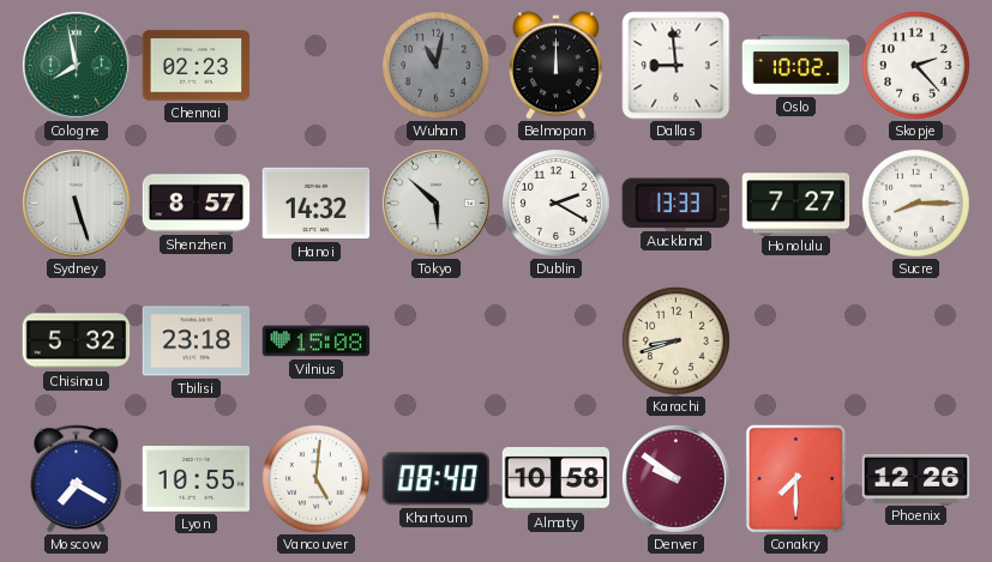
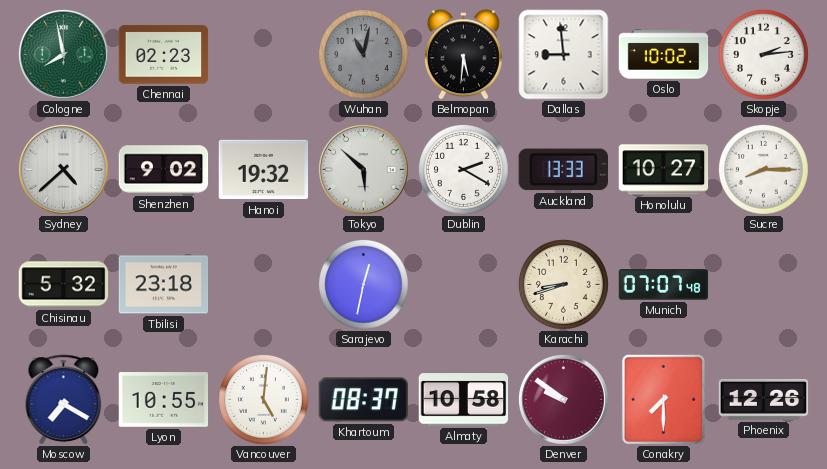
Belmopan: 12:00 -> 5:31 (463, 55)
Skopje: 2:23 -> 2:14 (763, 54)
Sydney: 5:27 -> 4:38 (63, 169)
Shenzhen: 8:57 -> 9:02 (164, 170)
Hanoi: 14:32 -> 19:32 (264, 170)
Honolulu: 7:27 -> 10:27 (664, 170)
Vilnius: 15:08 -> none (317, 342)
Sarajevo: none -> 12:32 (363, 284)
Munich: none -> 07:07 (664, 285)
Khartoum: 08:40 -> 08:37 (363, 400)
